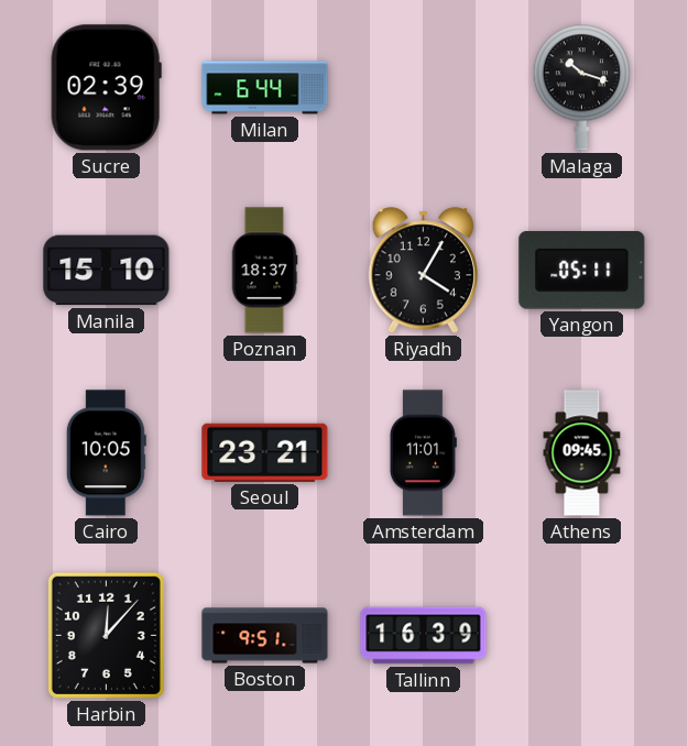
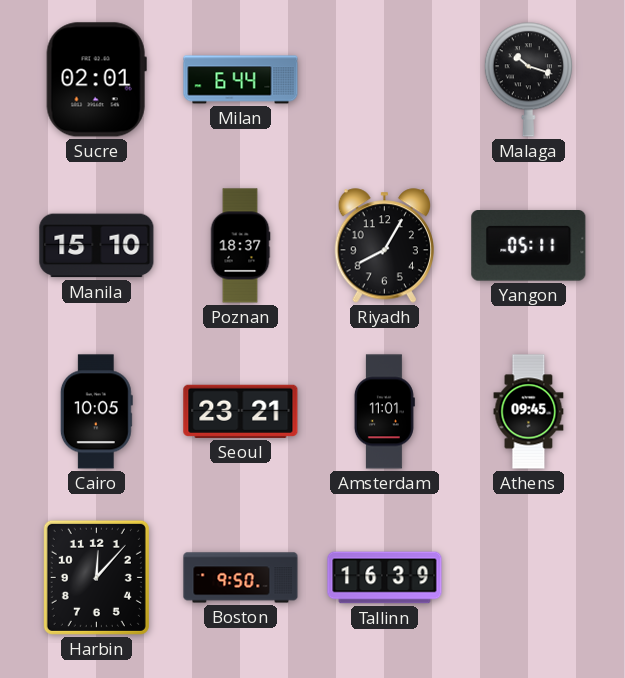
Sucre: 02:39 -> 02:01 (96, 80)
Riyadh: 4:05 -> 8:05 (384, 246)
Boston: 9:51 -> 9:50 (241, 578)
